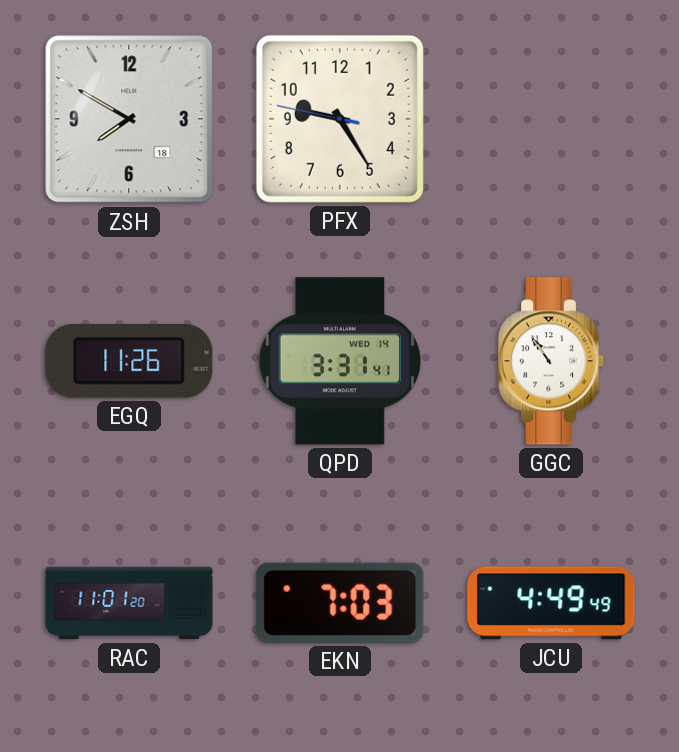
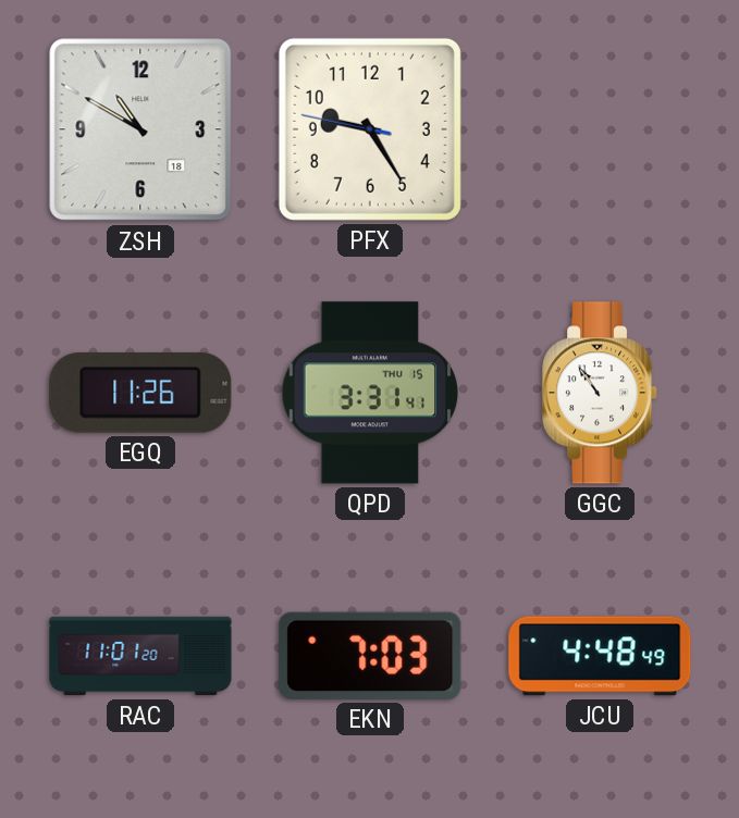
ZSH: 7:50 -> 10:50 (140, 129)
QPD date: WED 14 -> THU 15 (370, 393)
JCU: 4:49 -> 4:48 (600, 656)
